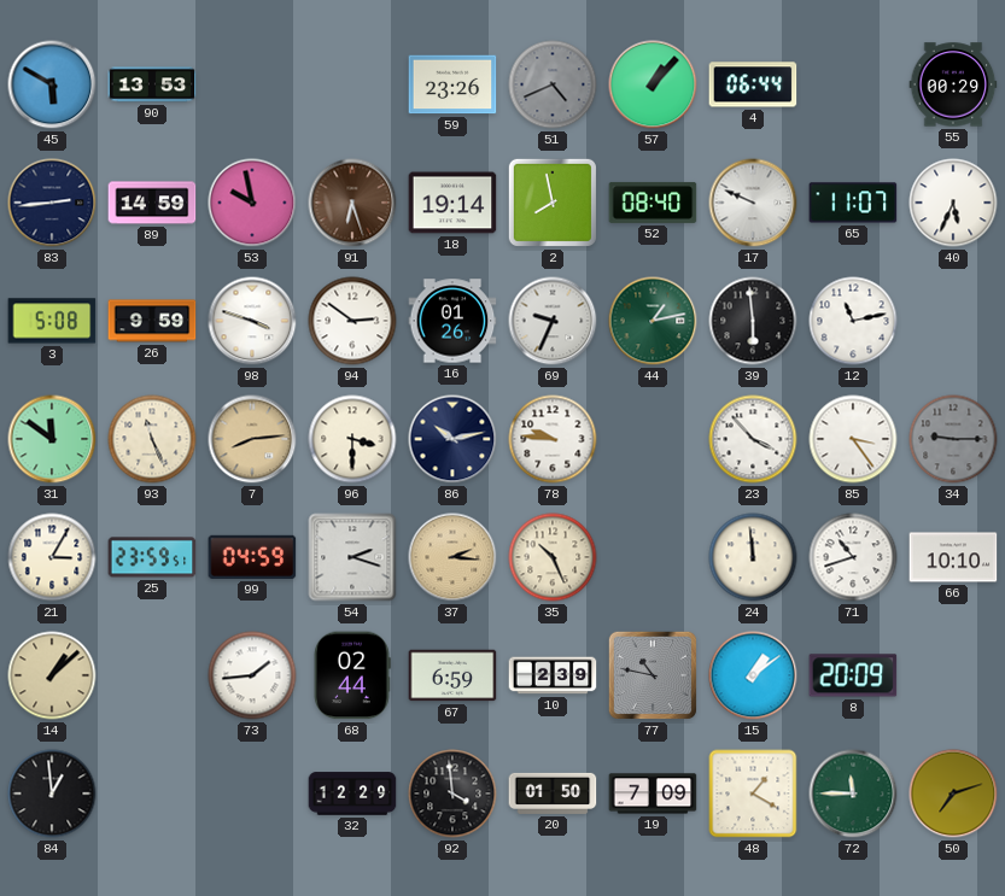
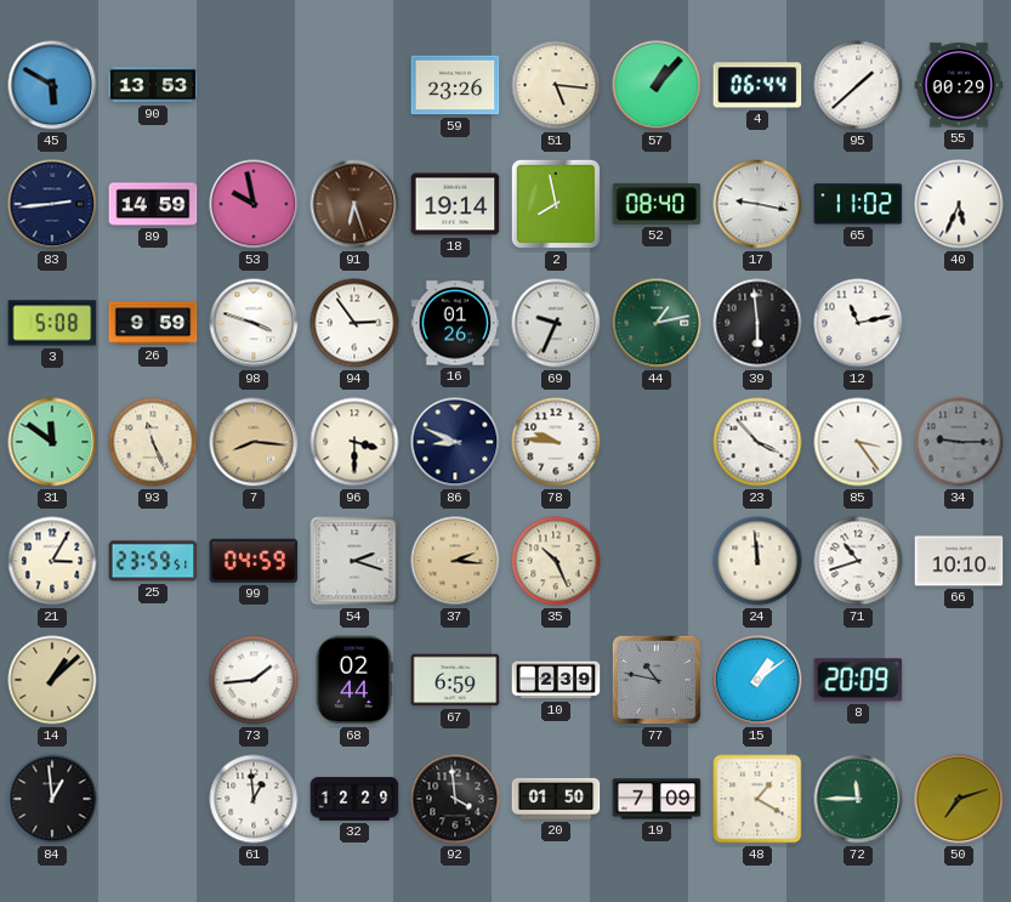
51: 4:41 -> 5:16 (556, 85)
51 dial: grey -> cream (556, 85)
95: none -> 1:38 (858, 85)
17: 9:49 -> 9:17 (757, 204)
65: 11:07 -> 11:02 (858, 204)
94: 2:51 -> 2:54 (354, 323)
7: 8:14 -> 8:16 (254, 442)
86: 10:13 -> 8:49 (455, 442)
61: none -> 12:59 (254, 799)
